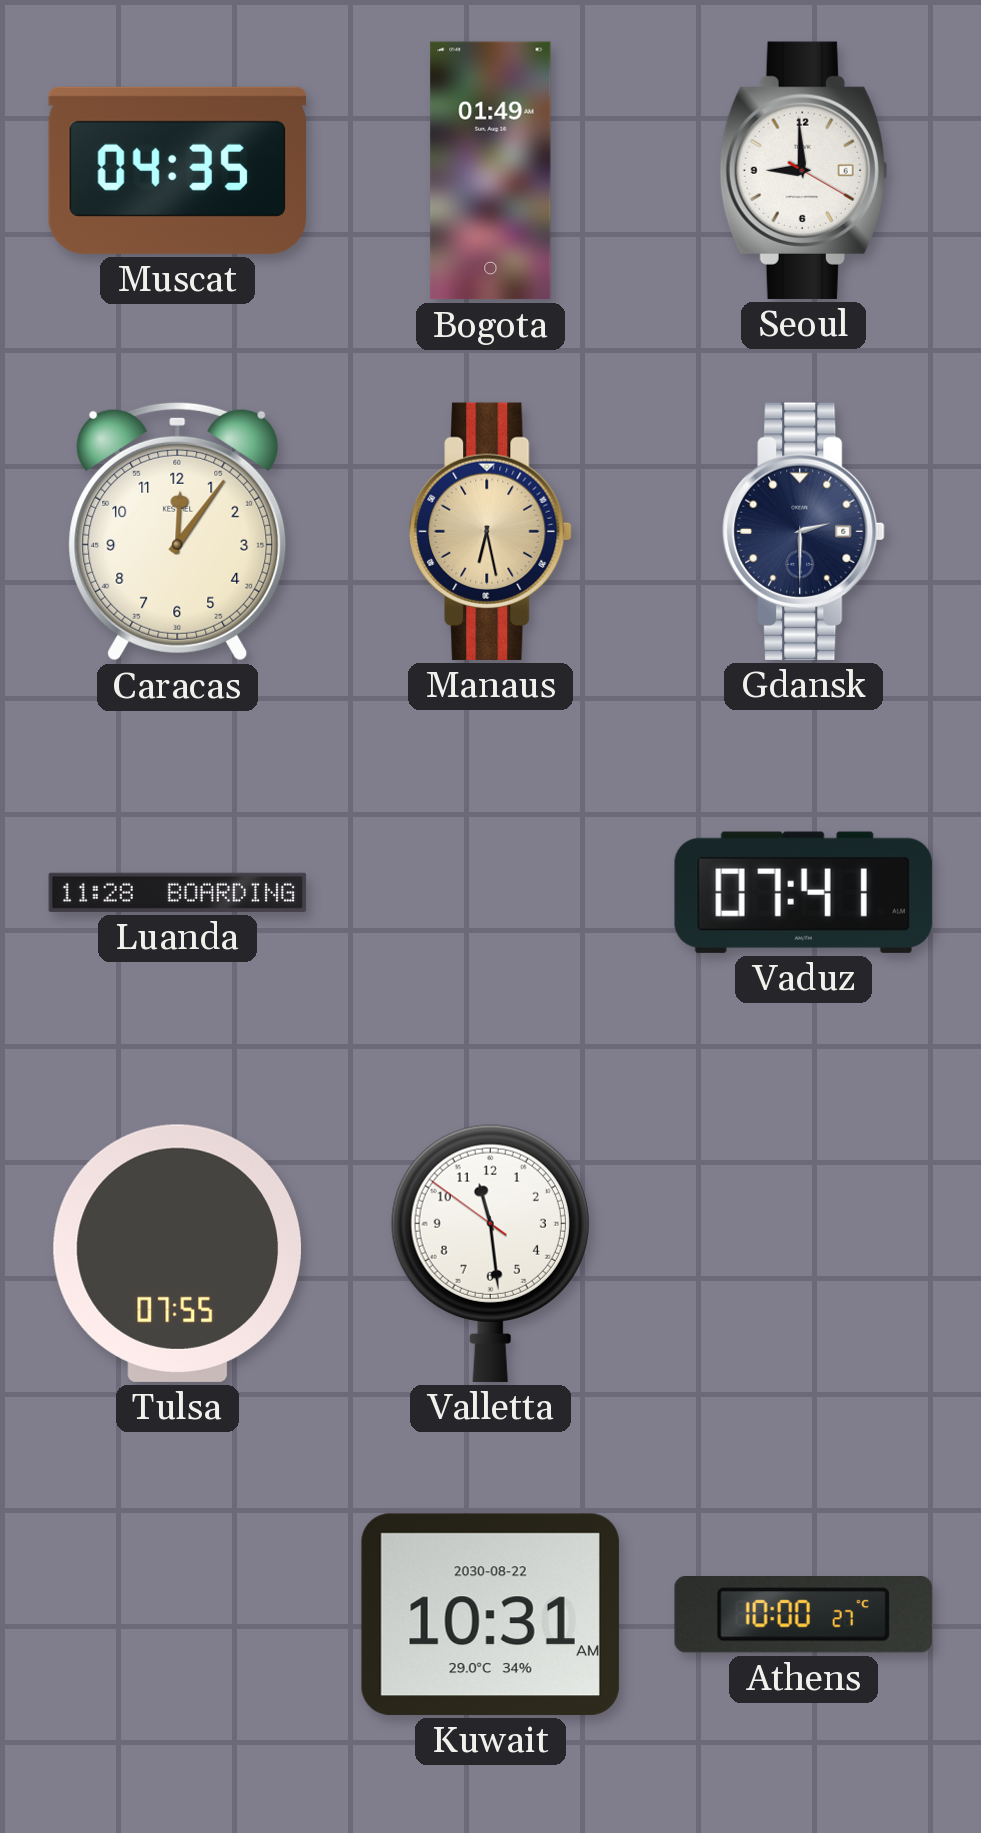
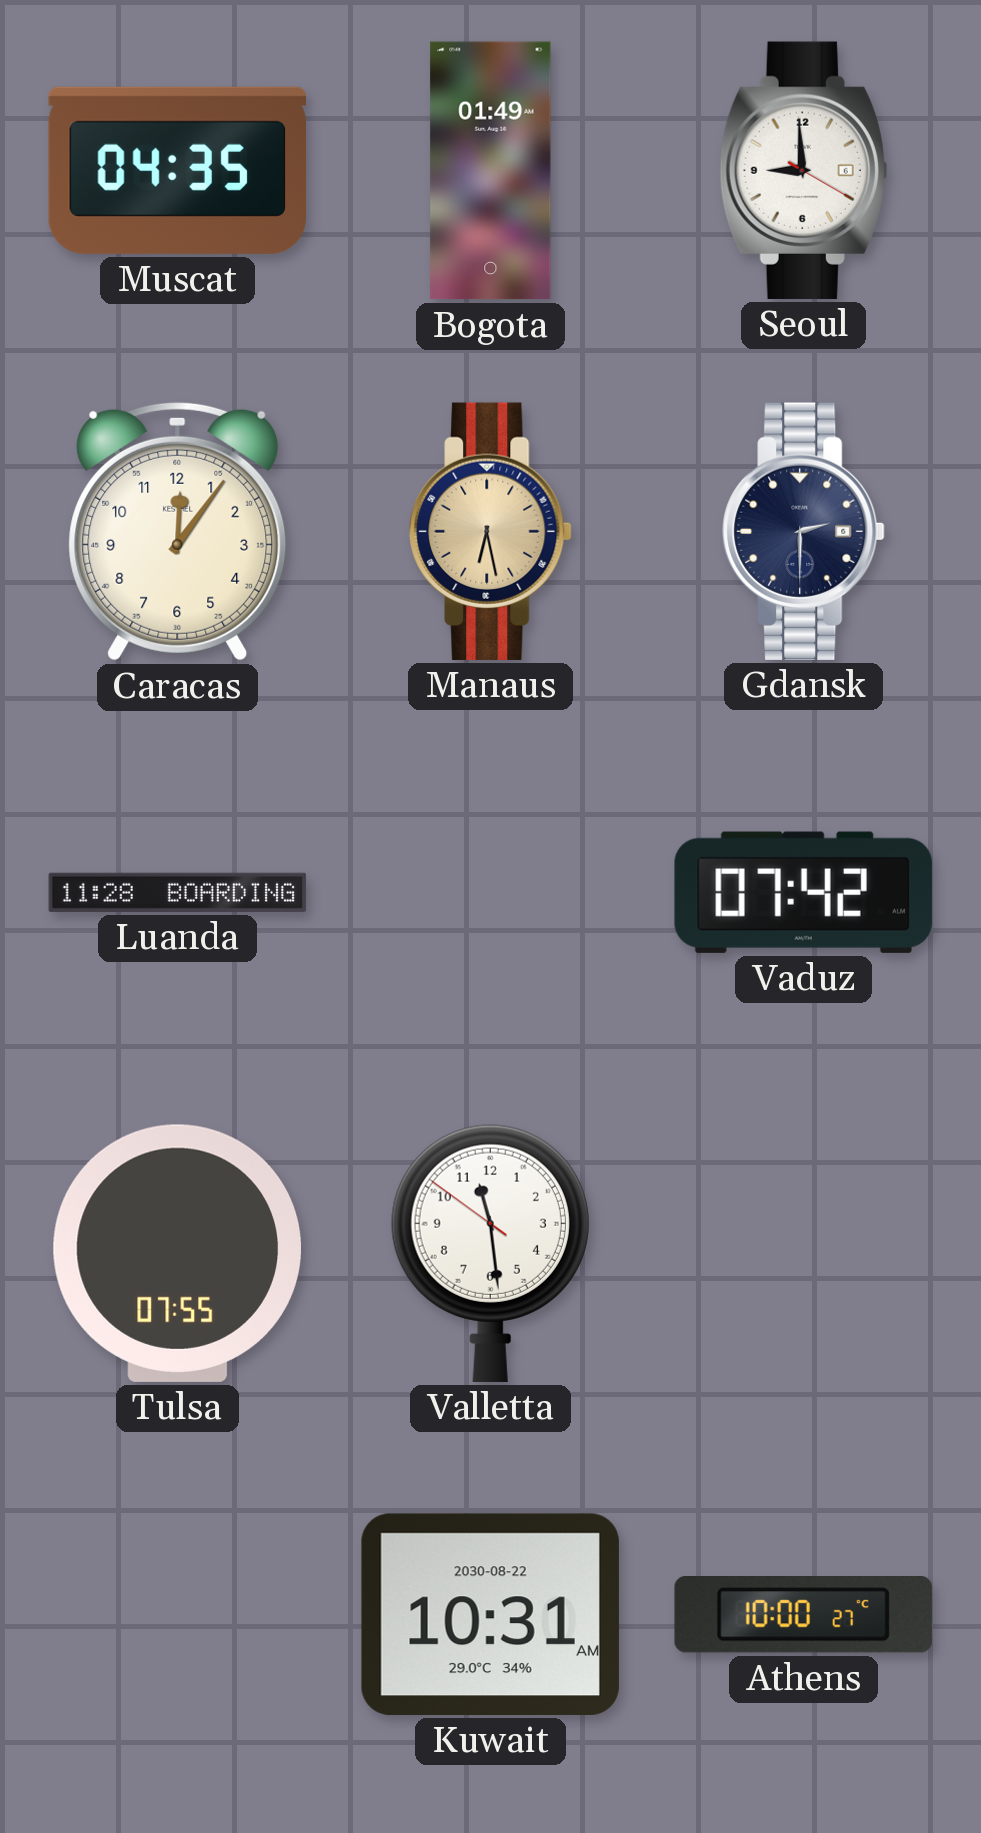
Vaduz: 07:41 -> 07:42 (803, 892)
